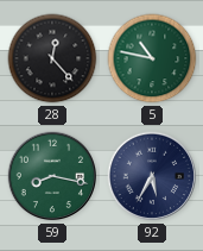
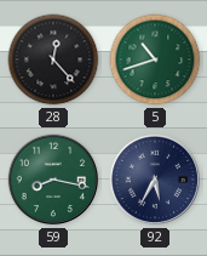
5: 10:47 -> 10:42 (155, 59)
